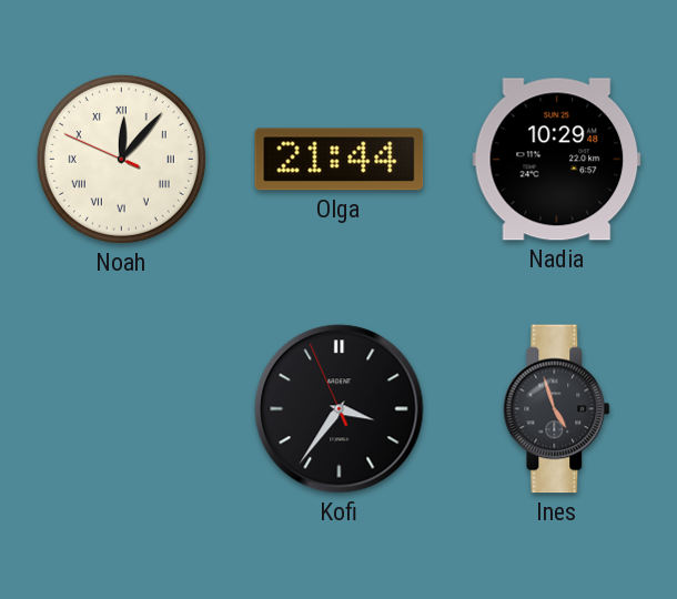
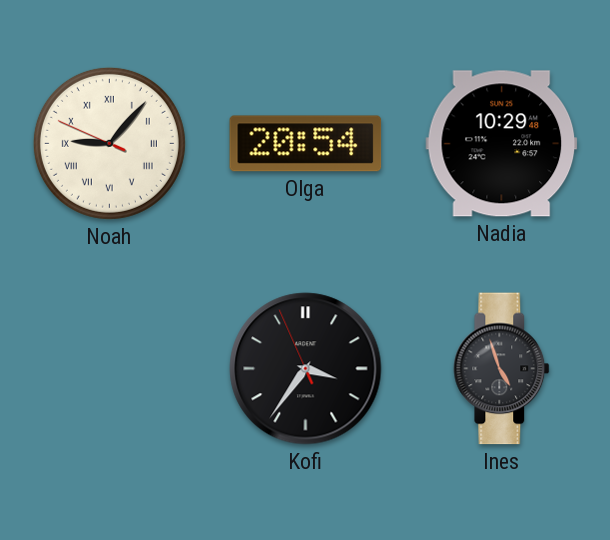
Noah: 12:06 -> 9:06 (109, 143)
Olga: 21:44 -> 20:54 (306, 144)
